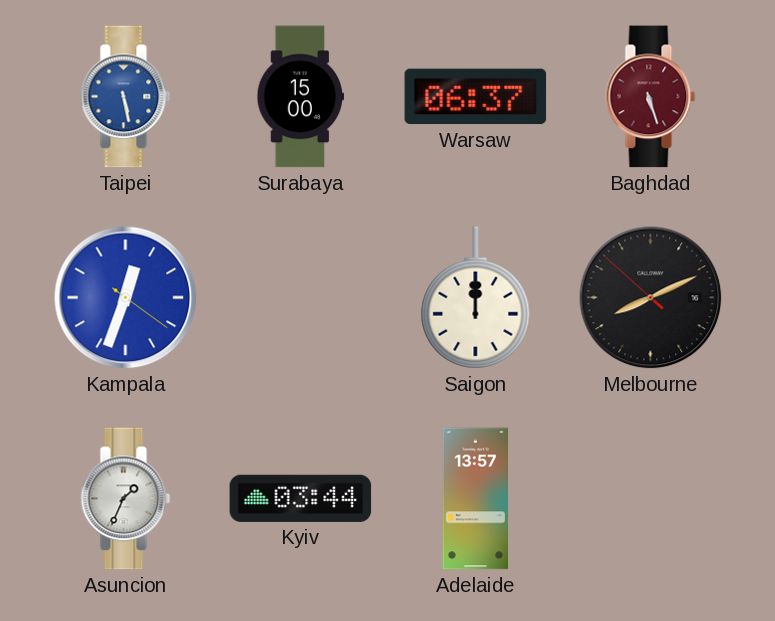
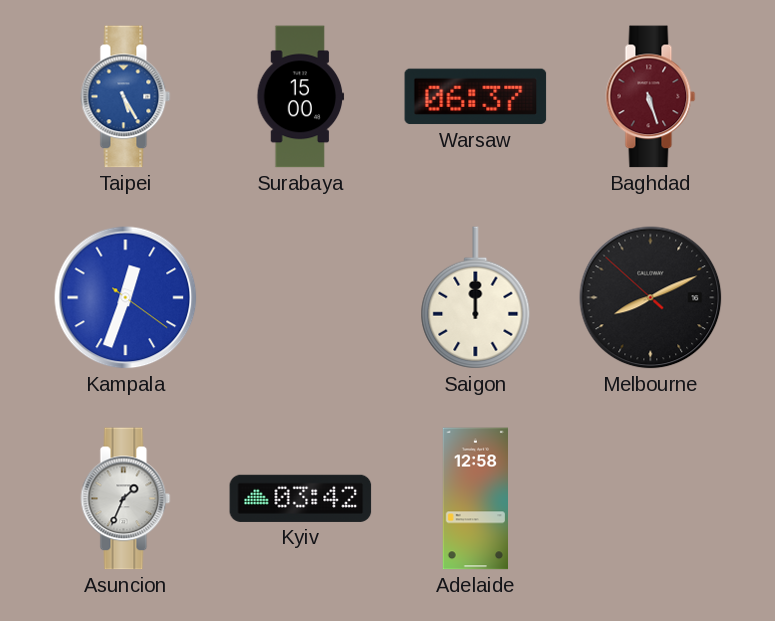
Taipei: 5:28 -> 5:25 (126, 97)
Kyiv: 03:44 -> 03:42 (301, 498)
Adelaide: 13:57 -> 12:58 (475, 499)
